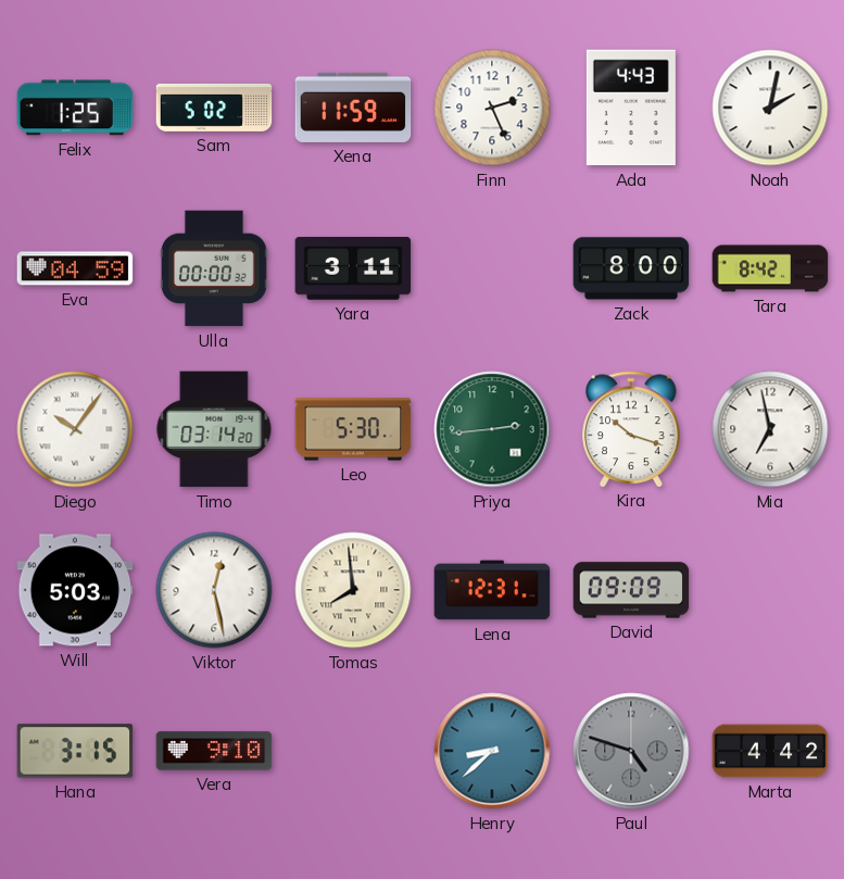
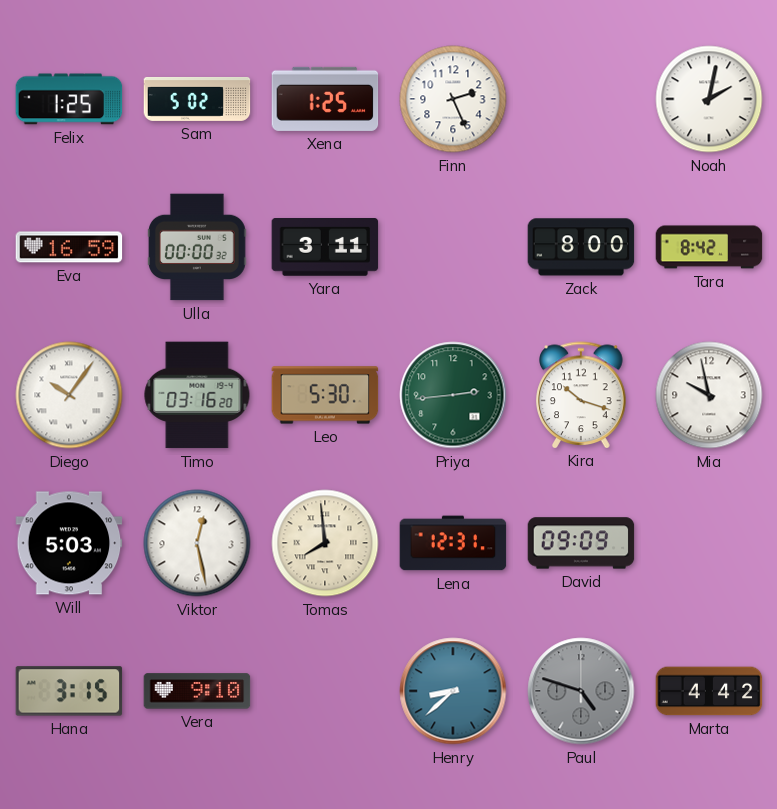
Xena: 11:59 -> 1:25 (325, 99)
Ada: 4:43 -> none (631, 108)
Eva: 04:59 -> 16:59 (69, 247)
Timo: 03:14 -> 03:16 (197, 395)
Mia: 6:58 -> 9:58 (709, 395)
